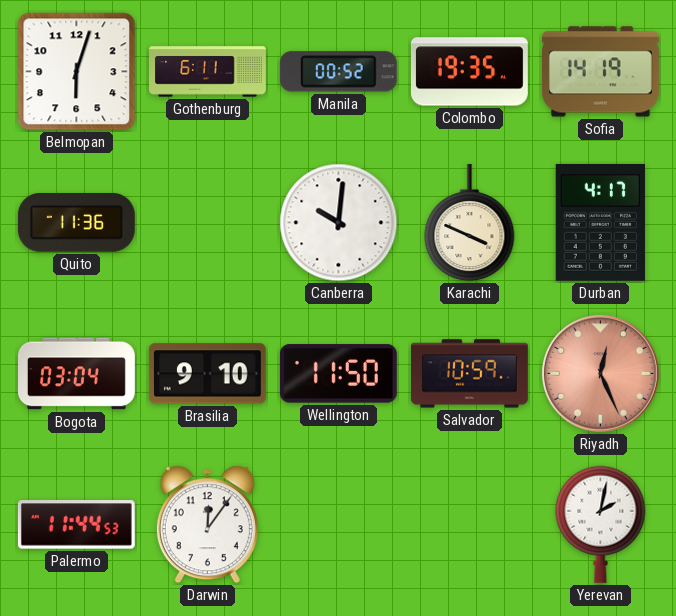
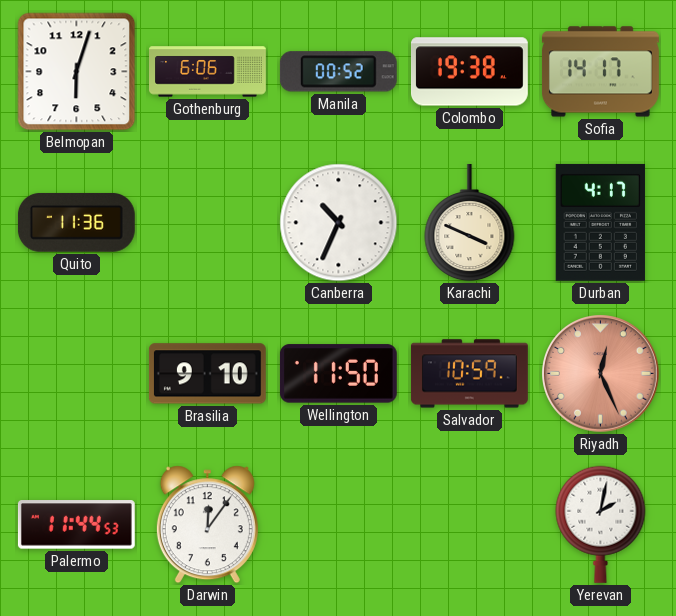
Gothenburg: 6:11 -> 6:06 (208, 72)
Colombo: 19:35 -> 19:38 (469, 72)
Sofia: 14:19 -> 14:17 (600, 72)
Canberra: 10:01 -> 10:34 (339, 223)
Bogota: 03:04 -> none (77, 374)
